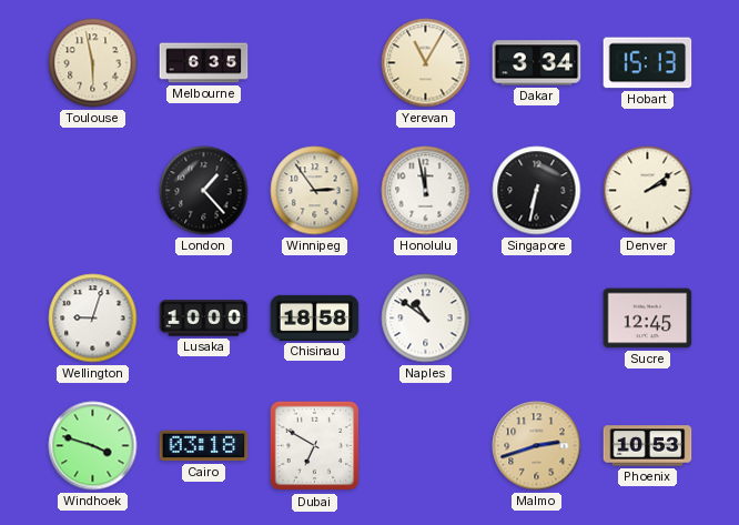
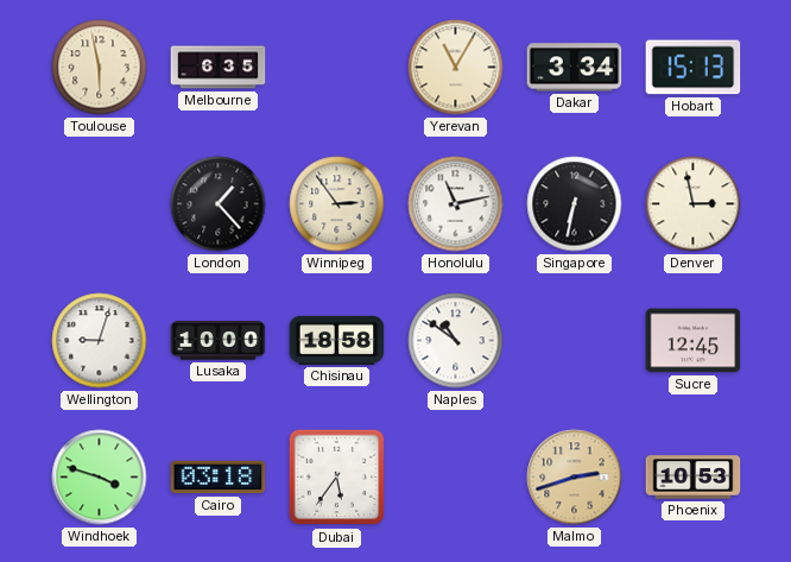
Honolulu: 11:58 -> 11:13 (456, 204)
Denver: 2:09 -> 2:58 (694, 204)
Dubai: 6:50 -> 5:36 (337, 478)
